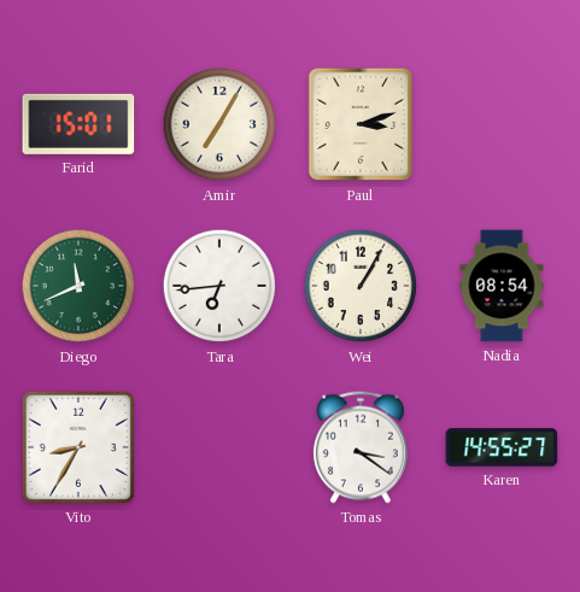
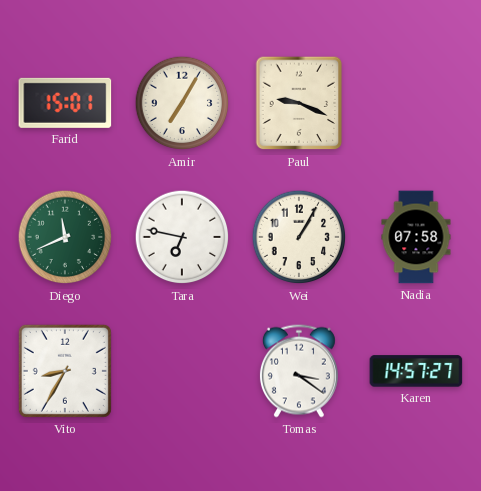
Paul: 3:12 -> 9:19 (299, 103)
Tara: 6:44 -> 6:47 (182, 237)
Nadia: 08:54 -> 07:58 (416, 237)
Karen: 14:55 -> 14:57 (416, 371)
